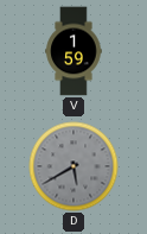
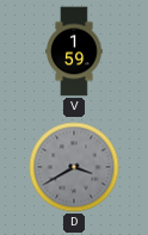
D: 5:40 -> 3:40 (74, 167)
